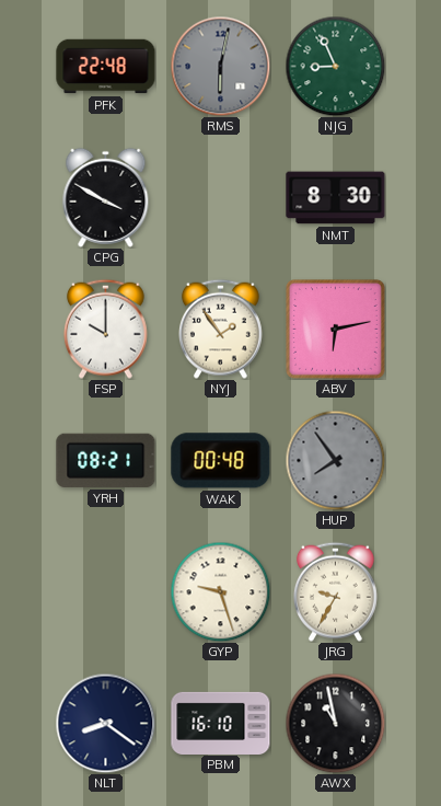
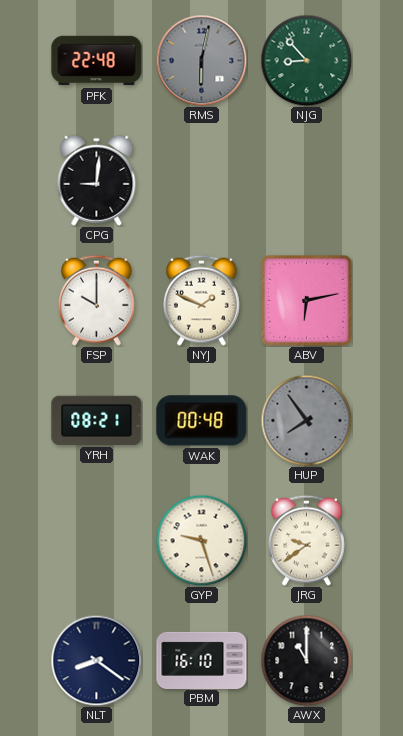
NJG: 8:56 -> 8:53 (306, 60)
CPG: 3:50 -> 9:01 (97, 180)
NMT: 8:30 -> none (336, 198)
NYJ: 1:54 -> 1:49 (201, 300)
JRG: 9:35 -> 9:39 (306, 540)
AWX: 10:58 -> 11:00 (306, 660)
